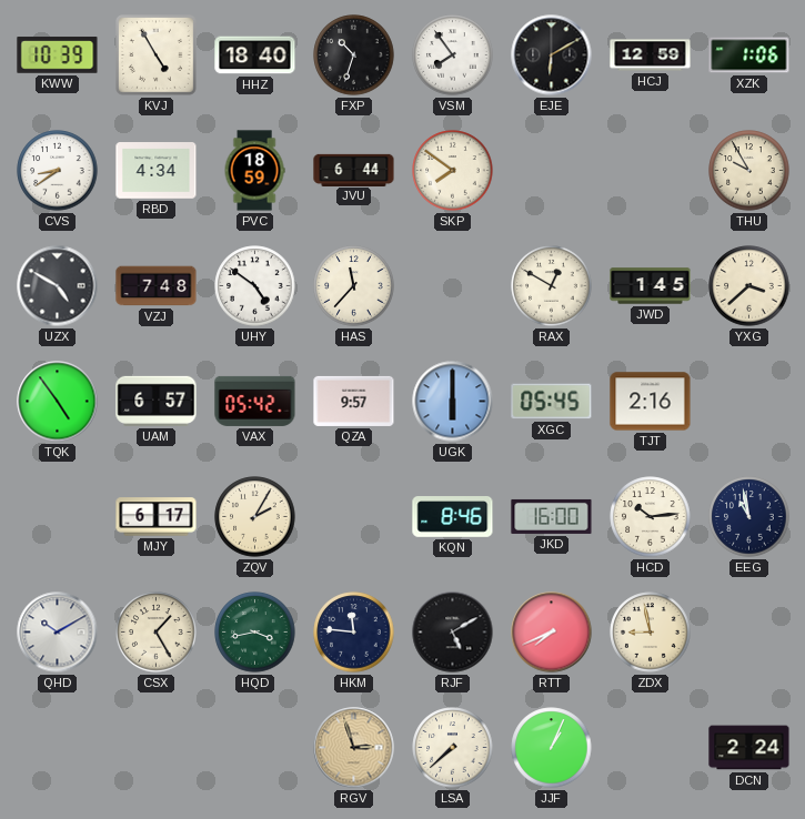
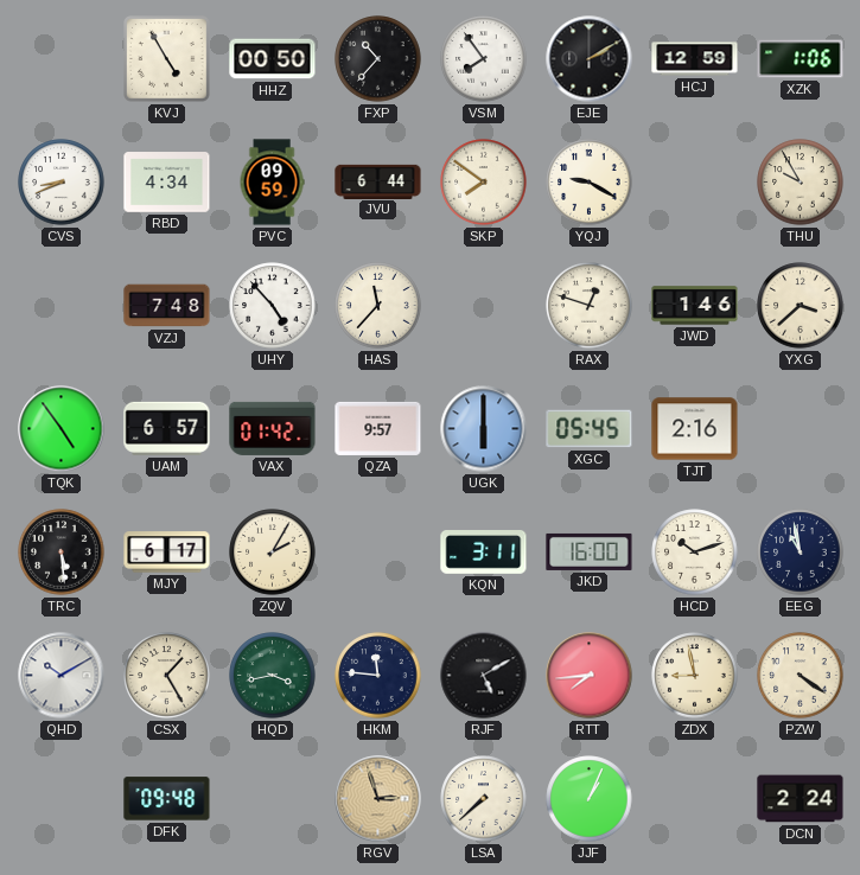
KWW: 10:39 -> none (58, 55)
HHZ: 18:40 -> 00:50 (273, 59)
FXP: 10:33 -> 10:37 (378, 59)
EJE: 6:10 -> 2:10 (590, 59)
CVS: 8:39 -> 8:41 (62, 183)
PVC: 18:59 -> 09:59 (272, 183)
YQJ: none -> 9:20 (590, 183)
UZX: 4:50 -> none (58, 286)
UHY: 4:51 -> 4:53 (273, 306)
RAX: 12:50 -> 12:48 (590, 306)
JWD: 1:45 -> 1:46 (695, 306)
VAX: 05:42 -> 01:42 (273, 428)
TRC: none -> 5:29 (62, 553)
KQN: 8:46 -> 3:11 (484, 553)
HCD: 10:14 -> 10:12 (695, 553)
RTT: 7:41 -> 7:44 (590, 676)
PZW: none -> 4:21 (801, 676)
DFK: none -> 09:48 (167, 799)
